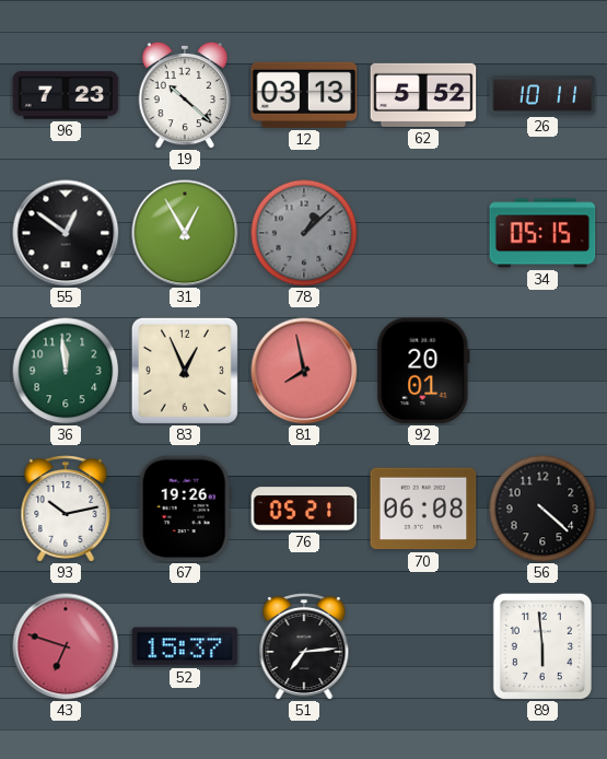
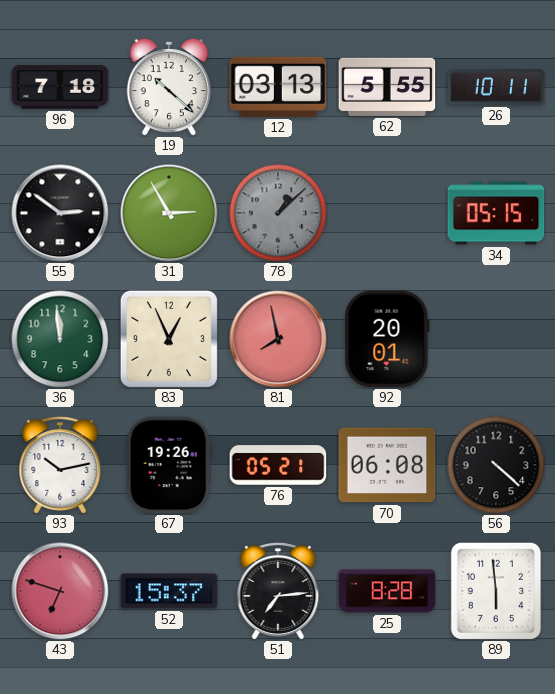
96: 7:23 -> 7:18 (60, 87)
62: 5:52 -> 5:55 (387, 87)
55: 12:51 -> 2:51 (60, 213)
31: 12:55 -> 2:55 (169, 213)
25: none -> 8:28 (387, 591)
